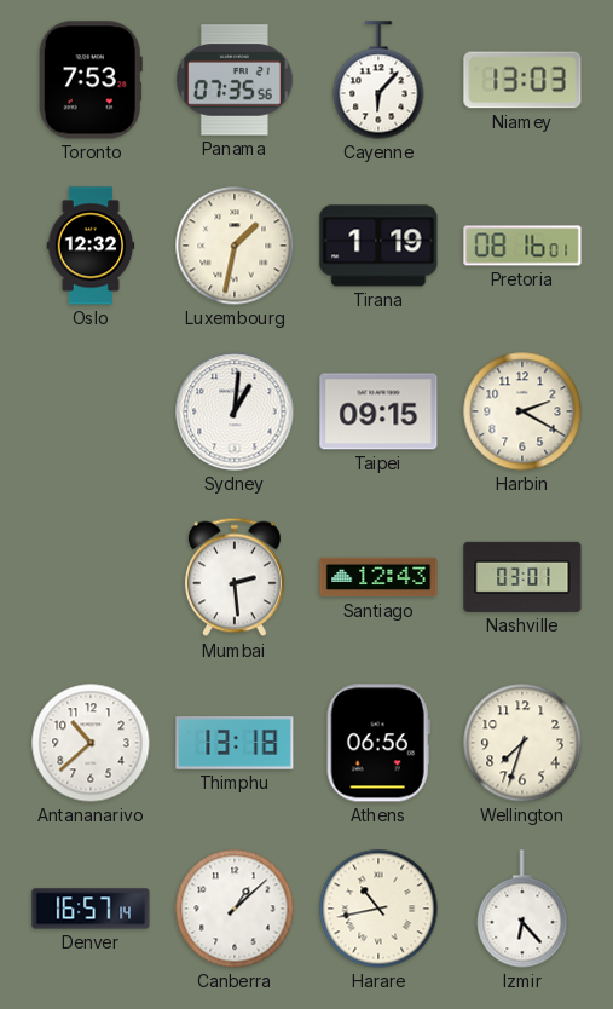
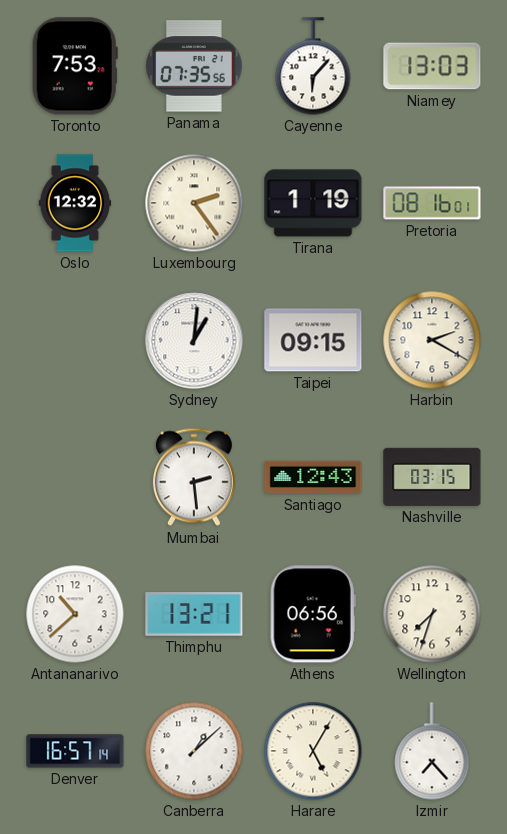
Luxembourg: 1:32 -> 2:24 (194, 203)
Nashville: 03:01 -> 03:15 (432, 477)
Thimphu: 13:18 -> 13:21 (194, 614)
Harare: 10:43 -> 5:05 (313, 751)
Izmir: 6:23 -> 7:23 (432, 751)
